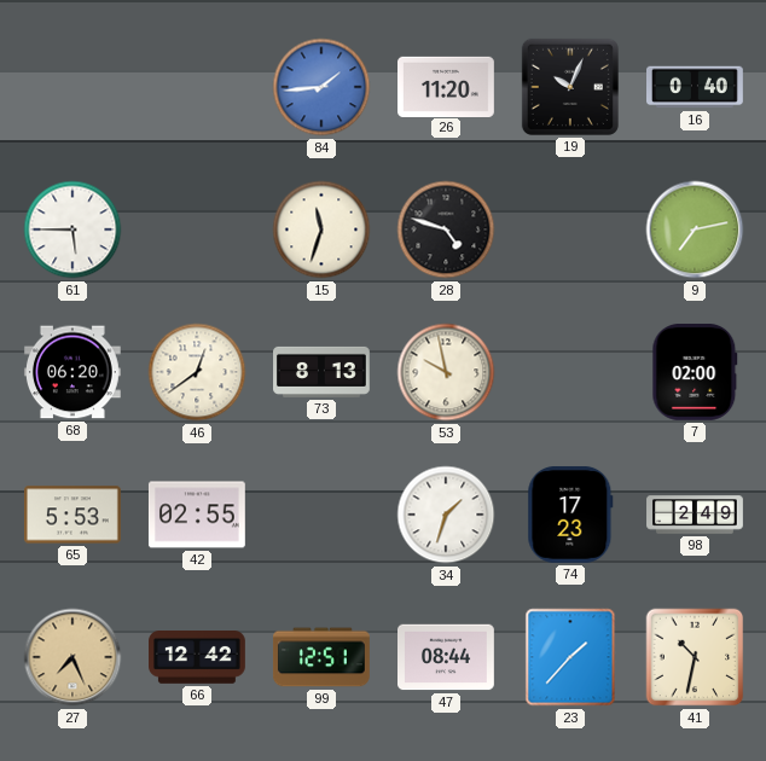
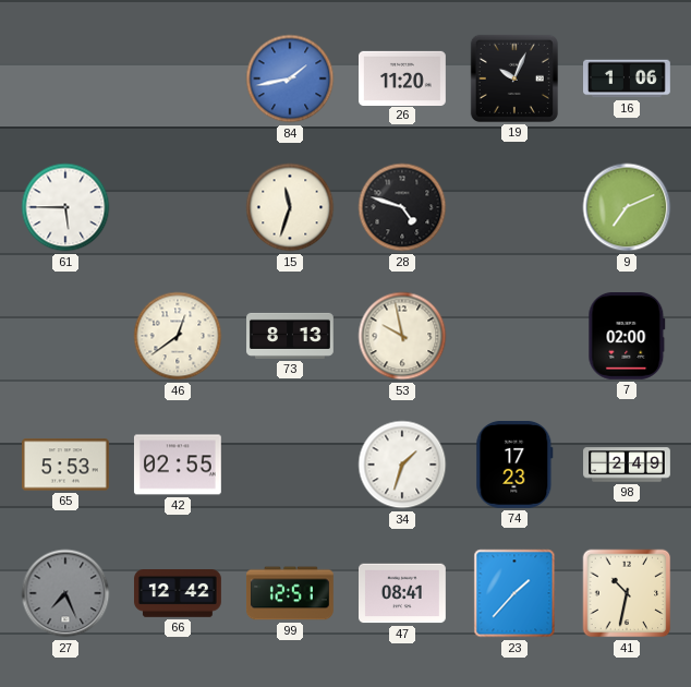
84: 1:44 -> 1:43 (290, 79)
16: 0:40 -> 1:06 (628, 79)
9: 7:13 -> 7:11 (627, 207)
68: 06:20 -> none (72, 372)
27 dial: champagne -> grey (65, 593)
47: 08:44 -> 08:41 (403, 593)
